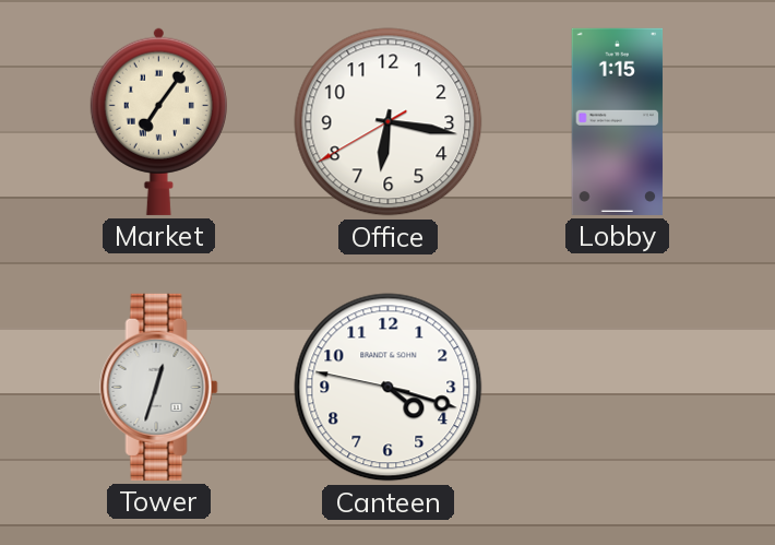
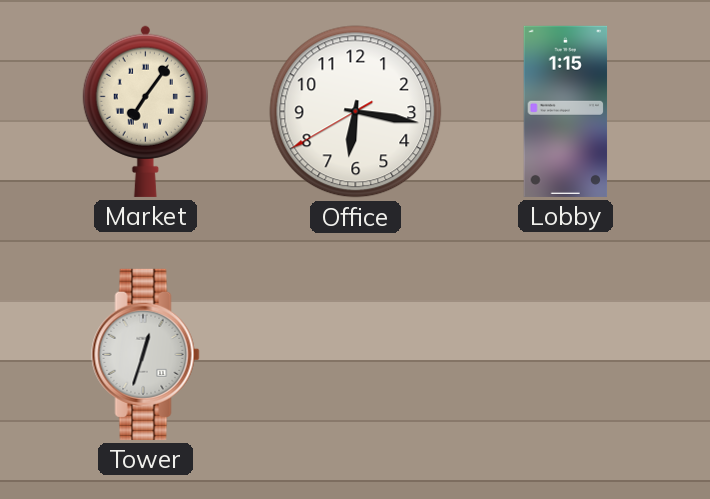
Canteen: 4:17 -> none (389, 388)
